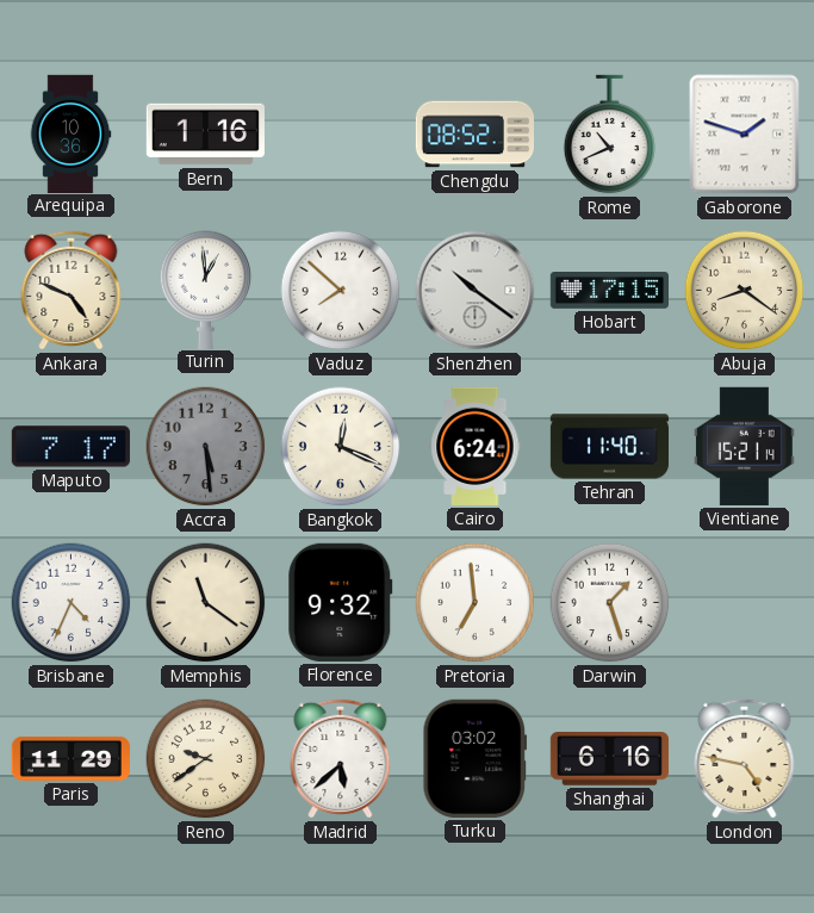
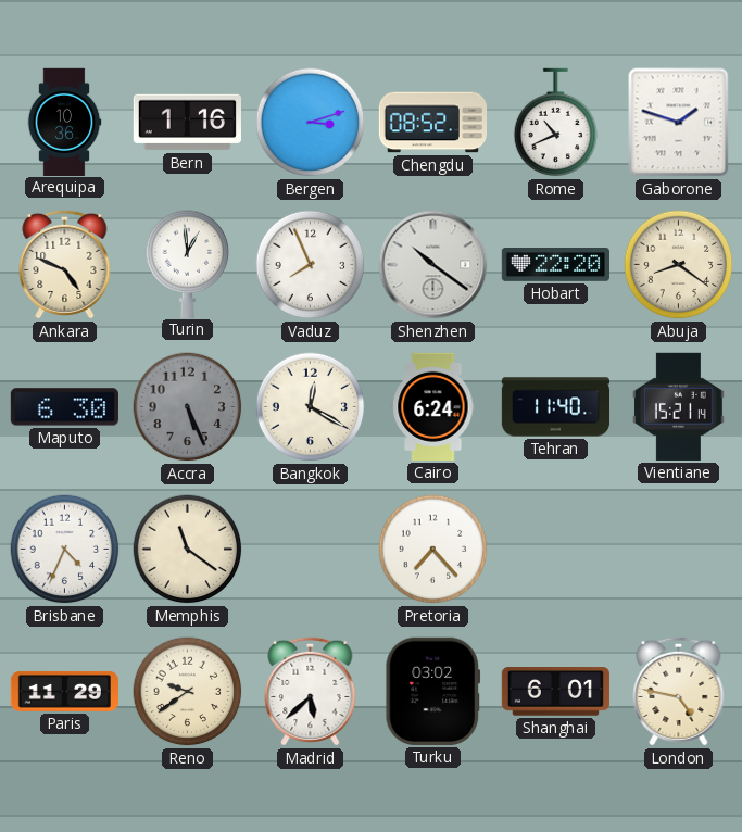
Bergen: none -> 3:12 (311, 123)
Vaduz: 7:52 -> 7:56 (311, 265)
Hobart: 17:15 -> 22:20 (555, 265)
Maputo: 7:17 -> 6:30 (64, 407)
Accra: 5:29 -> 5:26 (188, 407)
Bangkok: 12:19 -> 12:20 (311, 407)
Florence: 9:32 -> none (341, 602)
Pretoria: 6:59 -> 7:23 (433, 550)
Darwin: 1:27 -> none (610, 603)
Shanghai: 6:16 -> 6:01 (555, 692)
